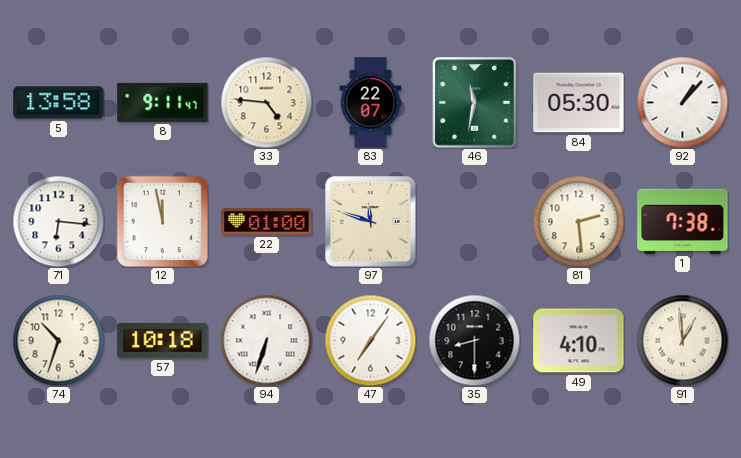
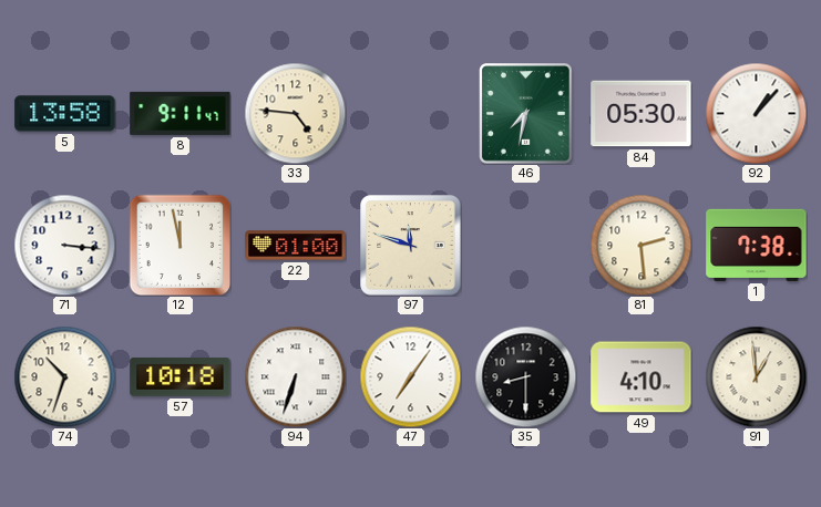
83: 22:07 -> none (371, 103)
46: 11:32 -> 7:32 (526, 114)
71: 6:16 -> 3:16 (64, 245)
